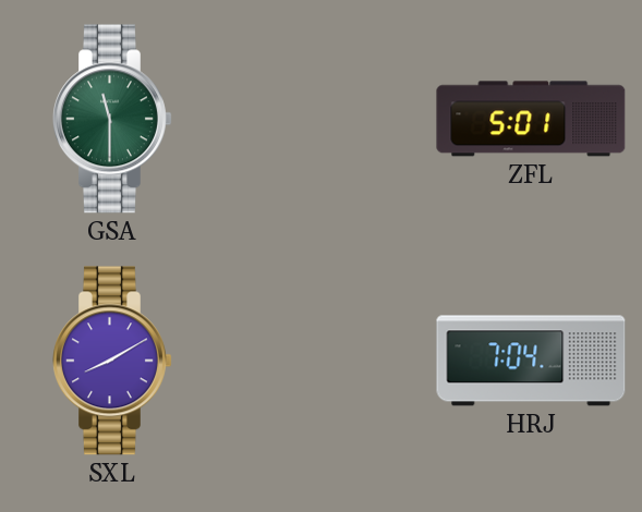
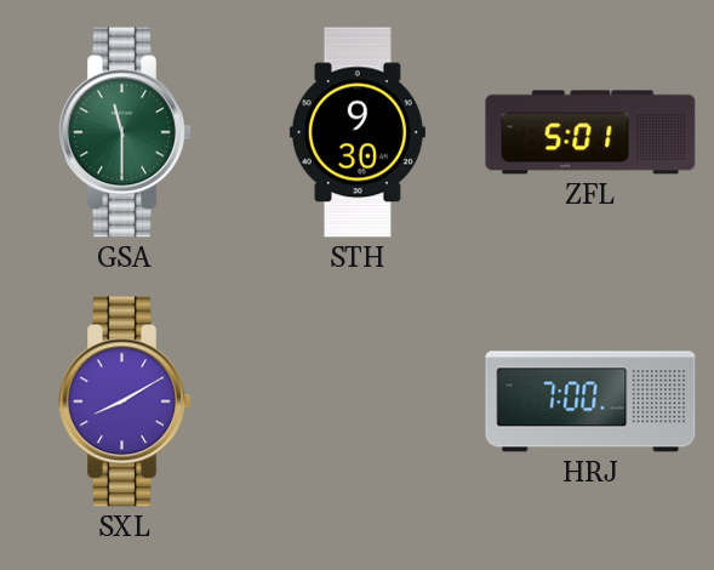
STH: none -> 9:30 (358, 132)
HRJ: 7:04 -> 7:00 (590, 401)
